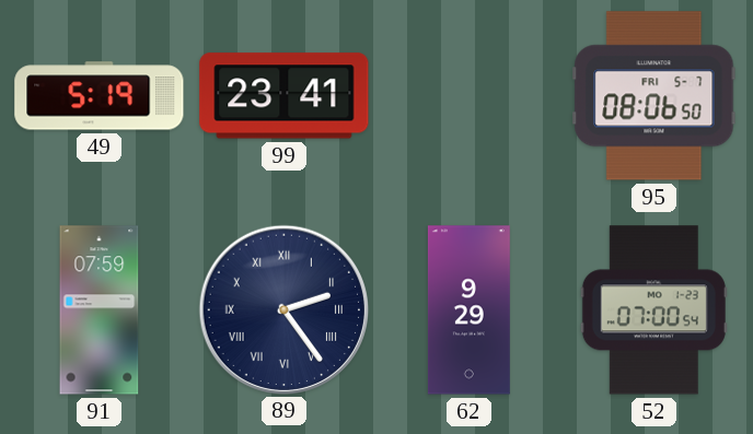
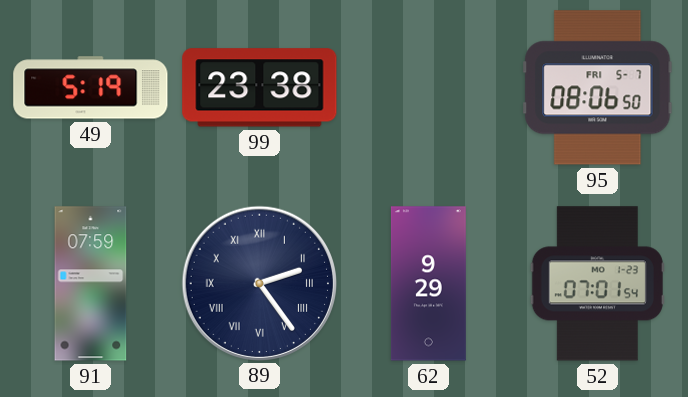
99: 23:41 -> 23:38 (260, 88)
52: 07:00 -> 07:01 (597, 284)
